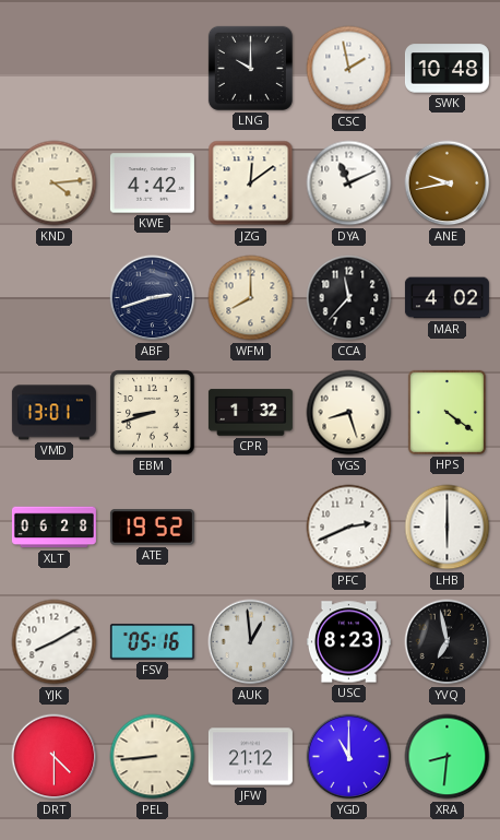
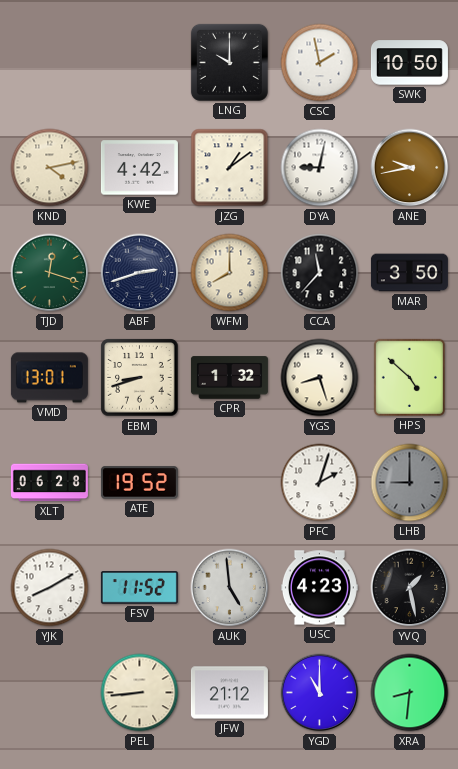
SWK: 10:48 -> 10:50 (409, 63)
KND: 4:14 -> 4:13 (50, 168)
JZG: 12:09 -> 1:09 (230, 168)
DYA: 11:11 -> 9:02 (320, 168)
TJD: none -> 12:18 (50, 273)
MAR: 4:02 -> 3:50 (409, 273)
HPS: 4:21 -> 4:52 (409, 377)
PFC: 2:41 -> 2:03 (320, 483)
LHB: 6:00 -> 9:00 (410, 483)
LHB dial: white -> grey (410, 483)
FSV: 05:16 -> 11:52 (139, 588)
AUK: 12:59 -> 4:59 (230, 588)
USC: 8:23 -> 4:23 (319, 588)
YVQ: 6:58 -> 1:28 (410, 588)
DRT: 4:30 -> none (55, 757)
